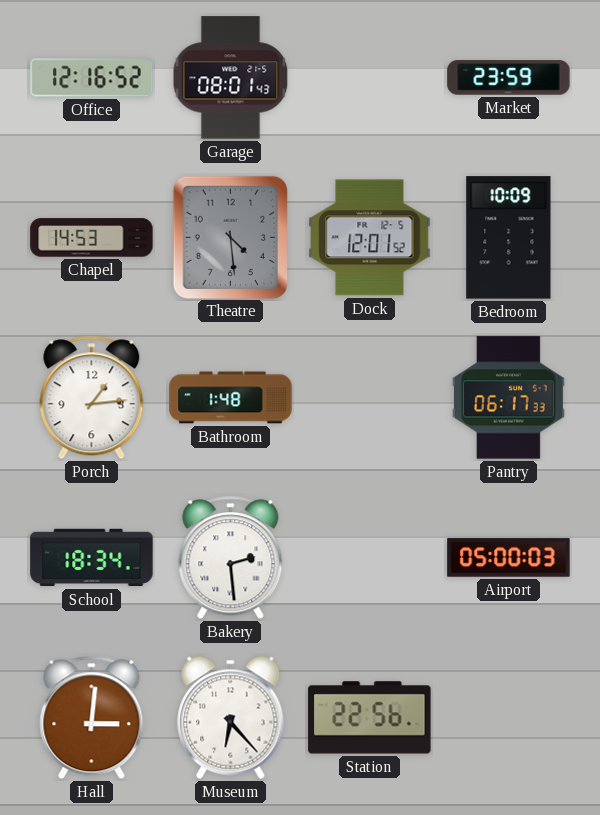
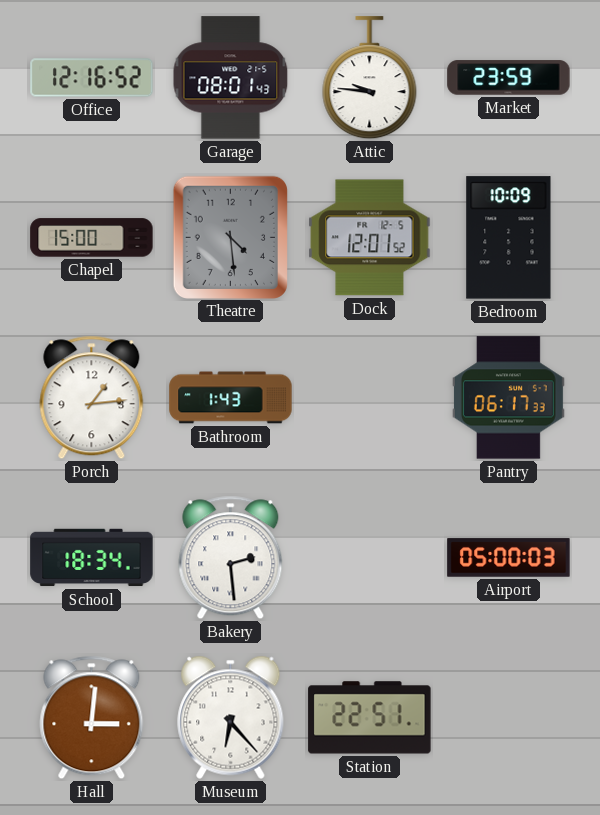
Attic: none -> 9:46 (370, 78)
Chapel: 14:53 -> 15:00 (92, 238)
Bathroom: 1:48 -> 1:43 (231, 398)
Station: 22:56 -> 22:51 (370, 718)
